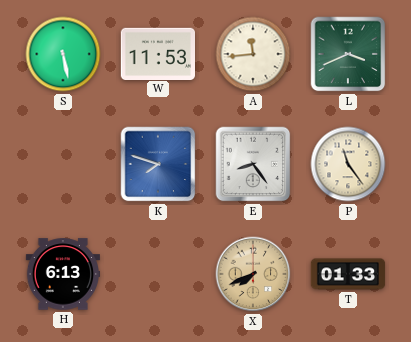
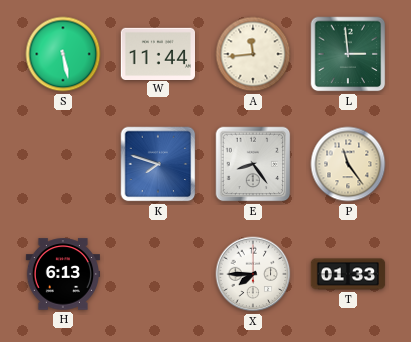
W: 11:53 -> 11:44 (157, 53)
L: 3:41 -> 2:59 (348, 54)
X: 7:41 -> 7:45 (253, 274)
X dial: champagne -> white (253, 274)
